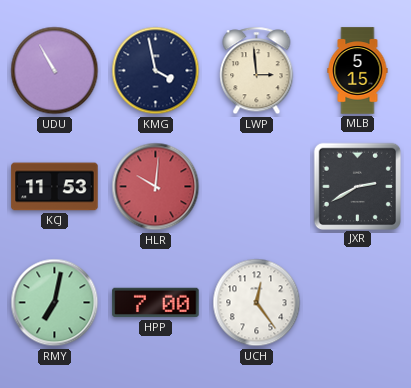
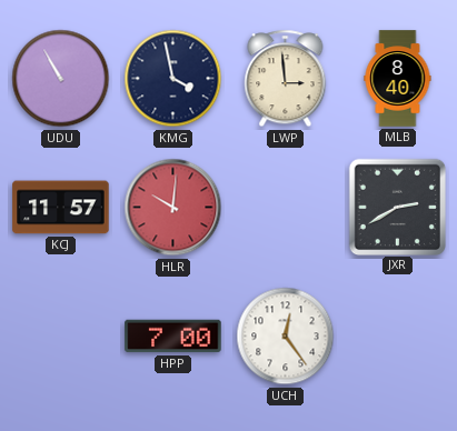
MLB: 5:15 -> 8:40 (398, 79)
KCJ: 11:53 -> 11:57 (61, 208)
RMY: 7:02 -> none (55, 303)
